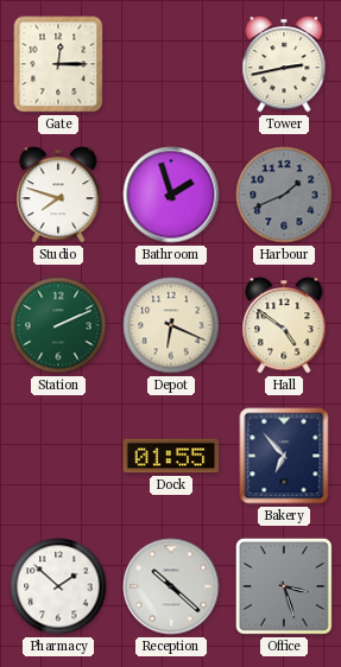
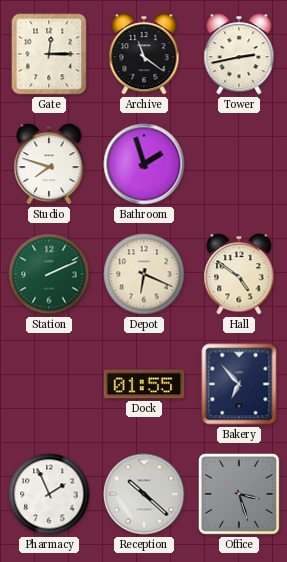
Archive: none -> 11:21 (144, 54)
Harbour: 1:41 -> none (284, 195)
Pharmacy: 1:52 -> 1:56 (49, 494)
